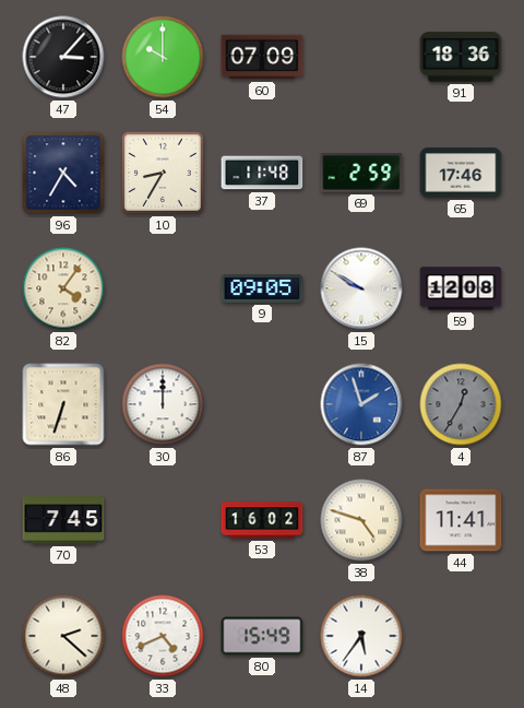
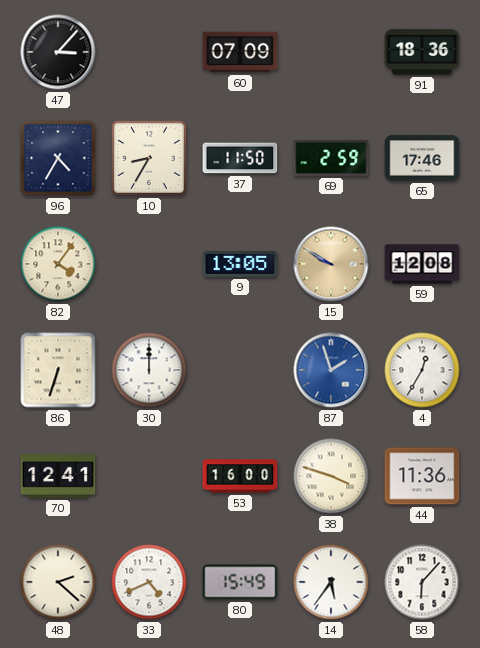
54: 10:00 -> none (163, 57)
37: 11:48 -> 11:50 (240, 158)
9: 09:05 -> 13:05 (240, 264)
15 dial: white -> champagne (331, 264)
4 dial: grey -> white (422, 370)
70: 7:45 -> 12:41 (58, 476)
53: 16:02 -> 16:00 (240, 476)
38: 4:48 -> 3:48 (331, 476)
44: 11:41 -> 11:36 (422, 476)
58: none -> 6:07 (422, 582)
